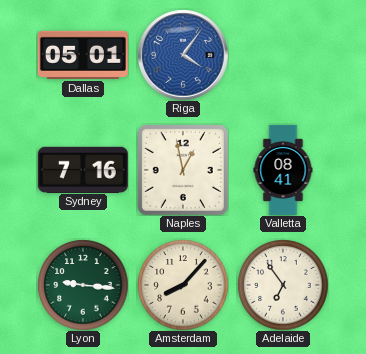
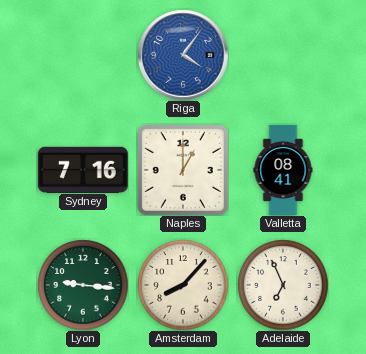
Dallas: 05:01 -> none (83, 55)
Naples: 12:58 -> 1:00 (183, 170)
Adelaide: 6:54 -> 6:56 (283, 285)
